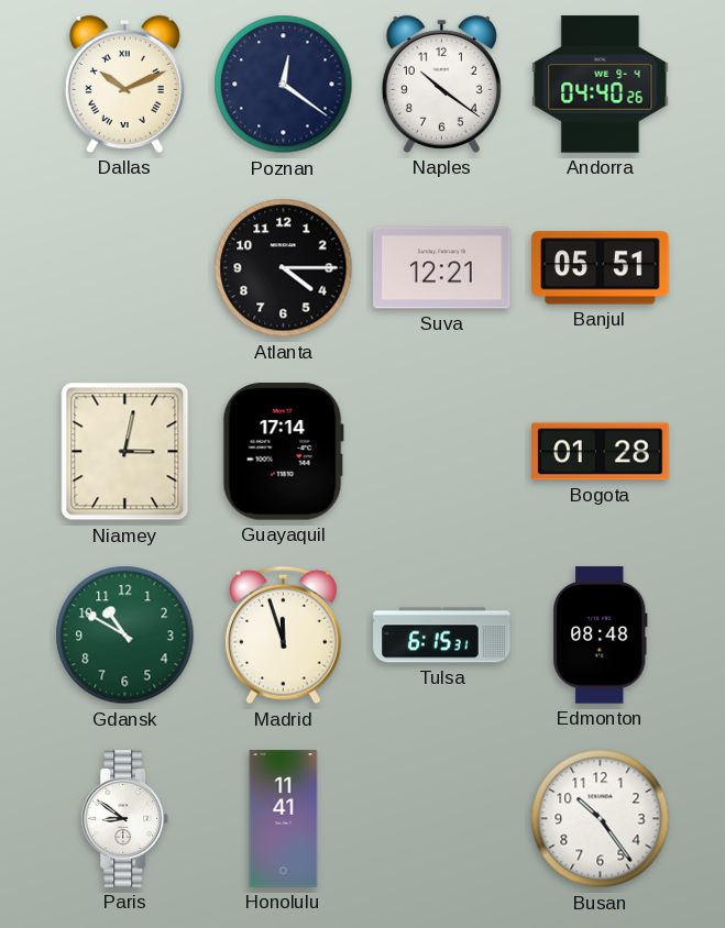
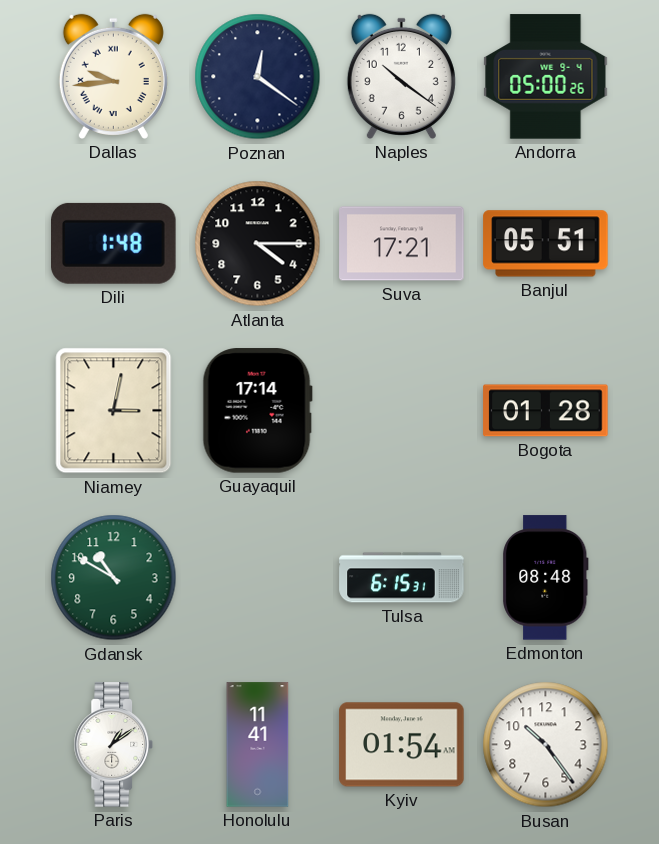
Dallas: 10:11 -> 9:44 (113, 76)
Andorra: 04:40 -> 05:00 (546, 77)
Dili: none -> 1:48 (114, 243)
Suva: 12:21 -> 17:21 (402, 244)
Madrid: 11:57 -> none (283, 636)
Paris: 8:51 -> 1:09 (114, 745)
Kyiv: none -> 01:54 (402, 745)
